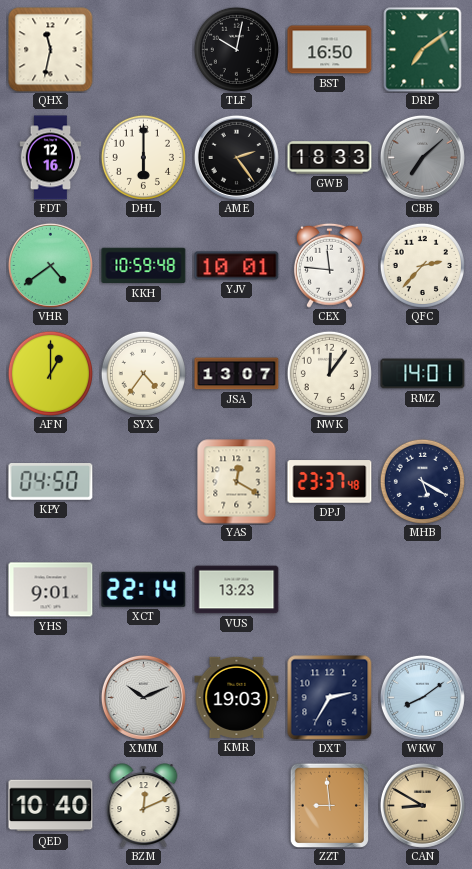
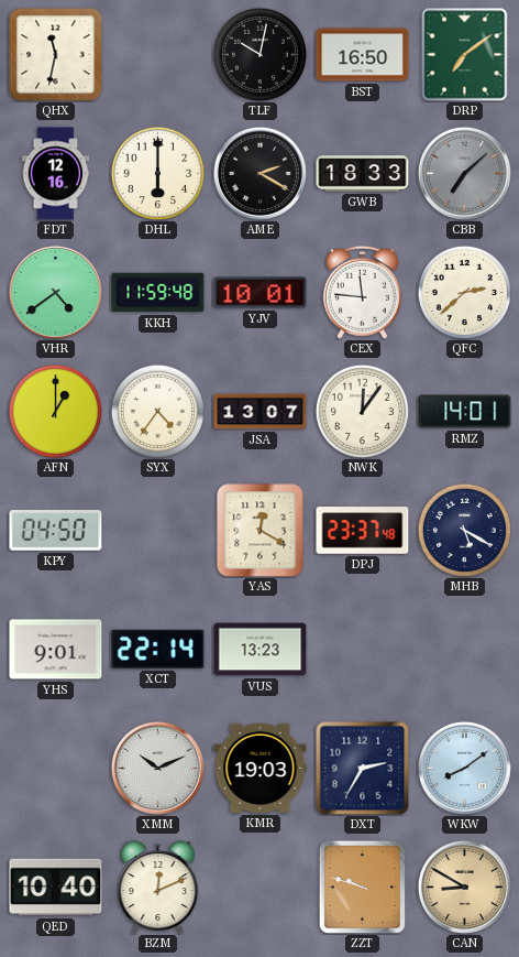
AME: 2:24 -> 2:20 (259, 173)
KKH: 10:59 -> 11:59 (158, 293)
QFC: 2:37 -> 2:38 (464, 292)
ZZT: 8:59 -> 9:48 (362, 887)
